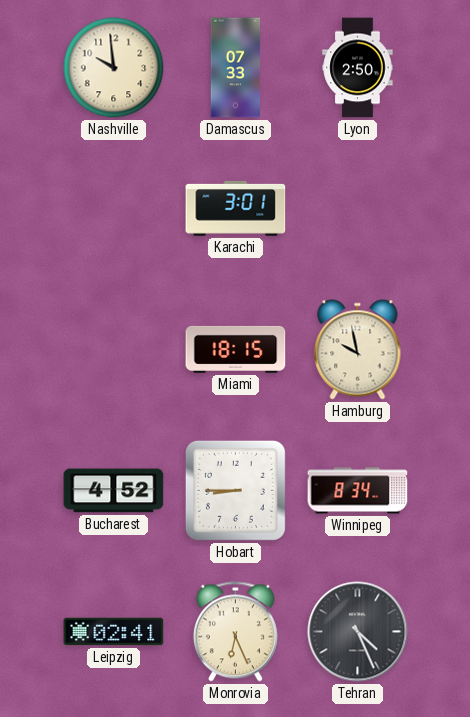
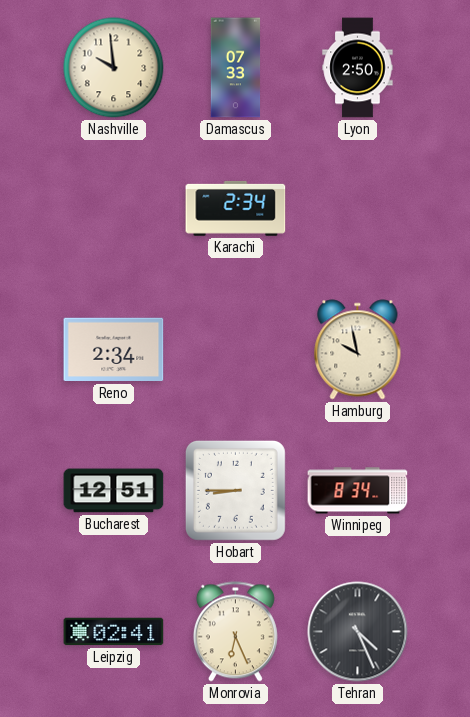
Karachi: 3:01 -> 2:34 (236, 208)
Reno: none -> 2:34 (114, 350)
Miami: 18:15 -> none (236, 349)
Bucharest: 4:52 -> 12:51 (114, 491)
